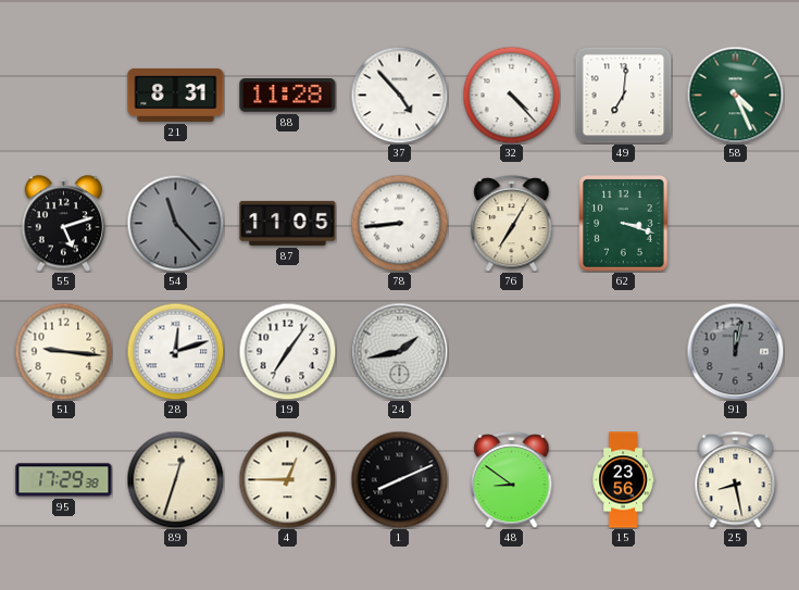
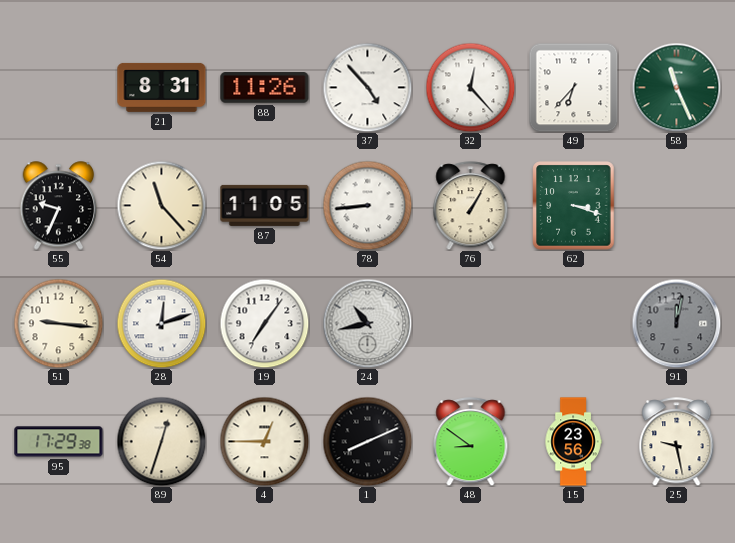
88: 11:28 -> 11:26 (265, 88)
32: 4:23 -> 12:23 (470, 87)
49: 7:01 -> 6:37 (573, 87)
58: 4:26 -> 11:26 (676, 87)
55: 5:12 -> 9:34 (59, 206)
54 dial: grey -> cream (161, 205)
76: 7:05 -> 1:05 (471, 206)
24: 1:43 -> 10:43 (367, 323)
25: 8:28 -> 9:28 (677, 442)
